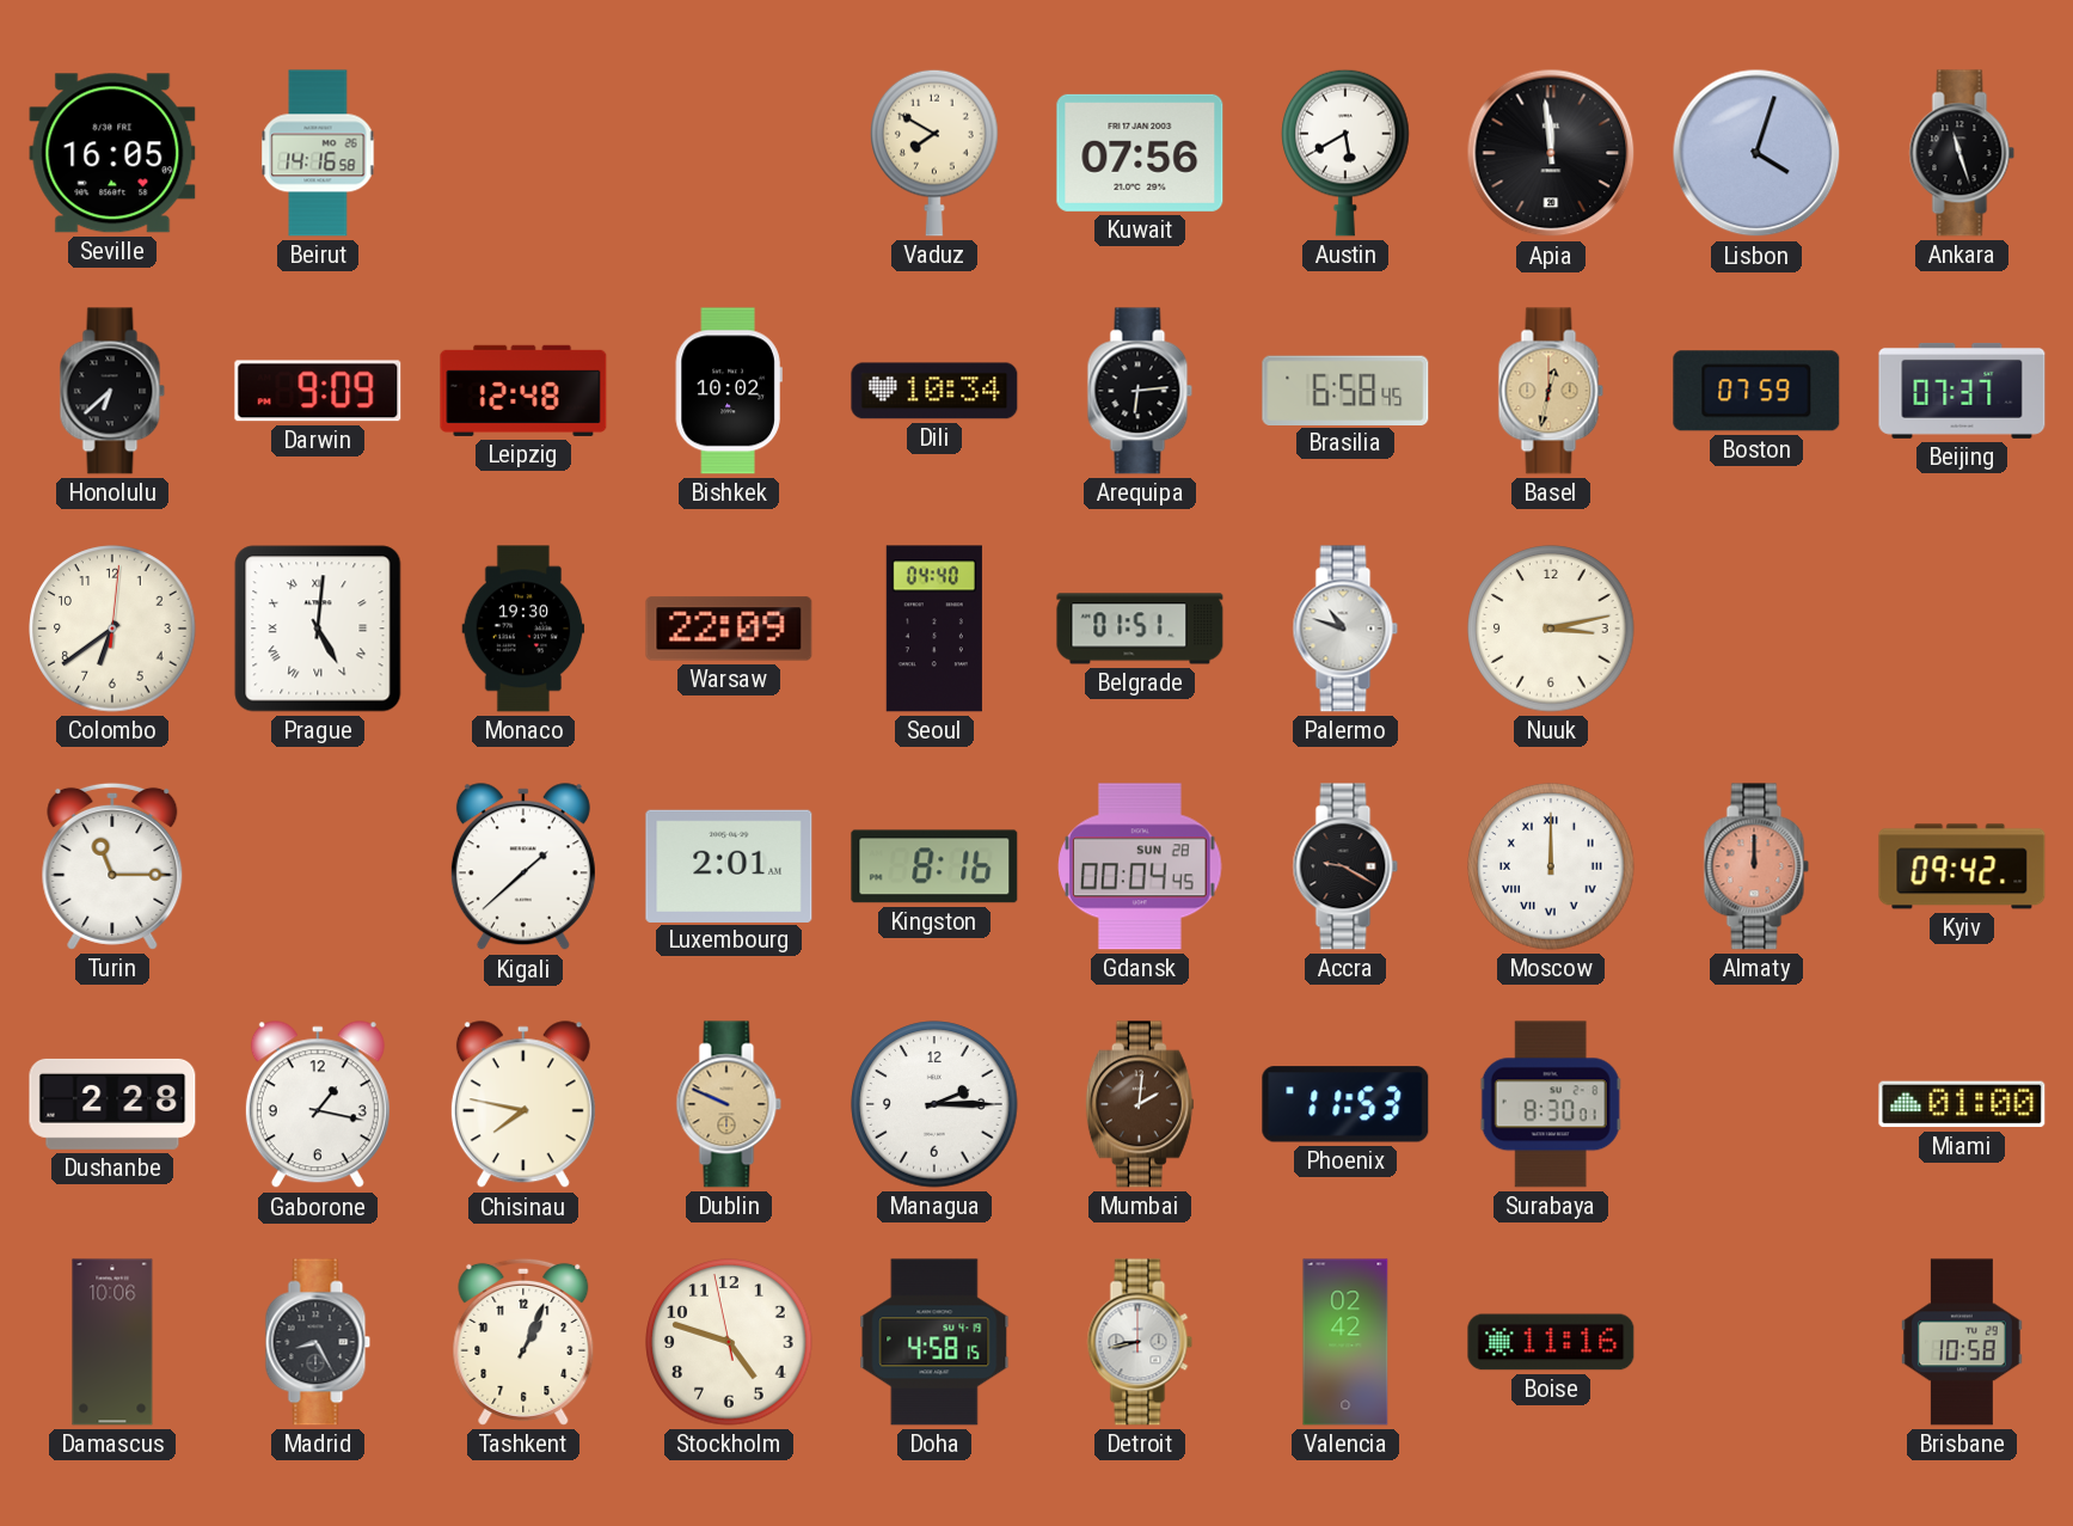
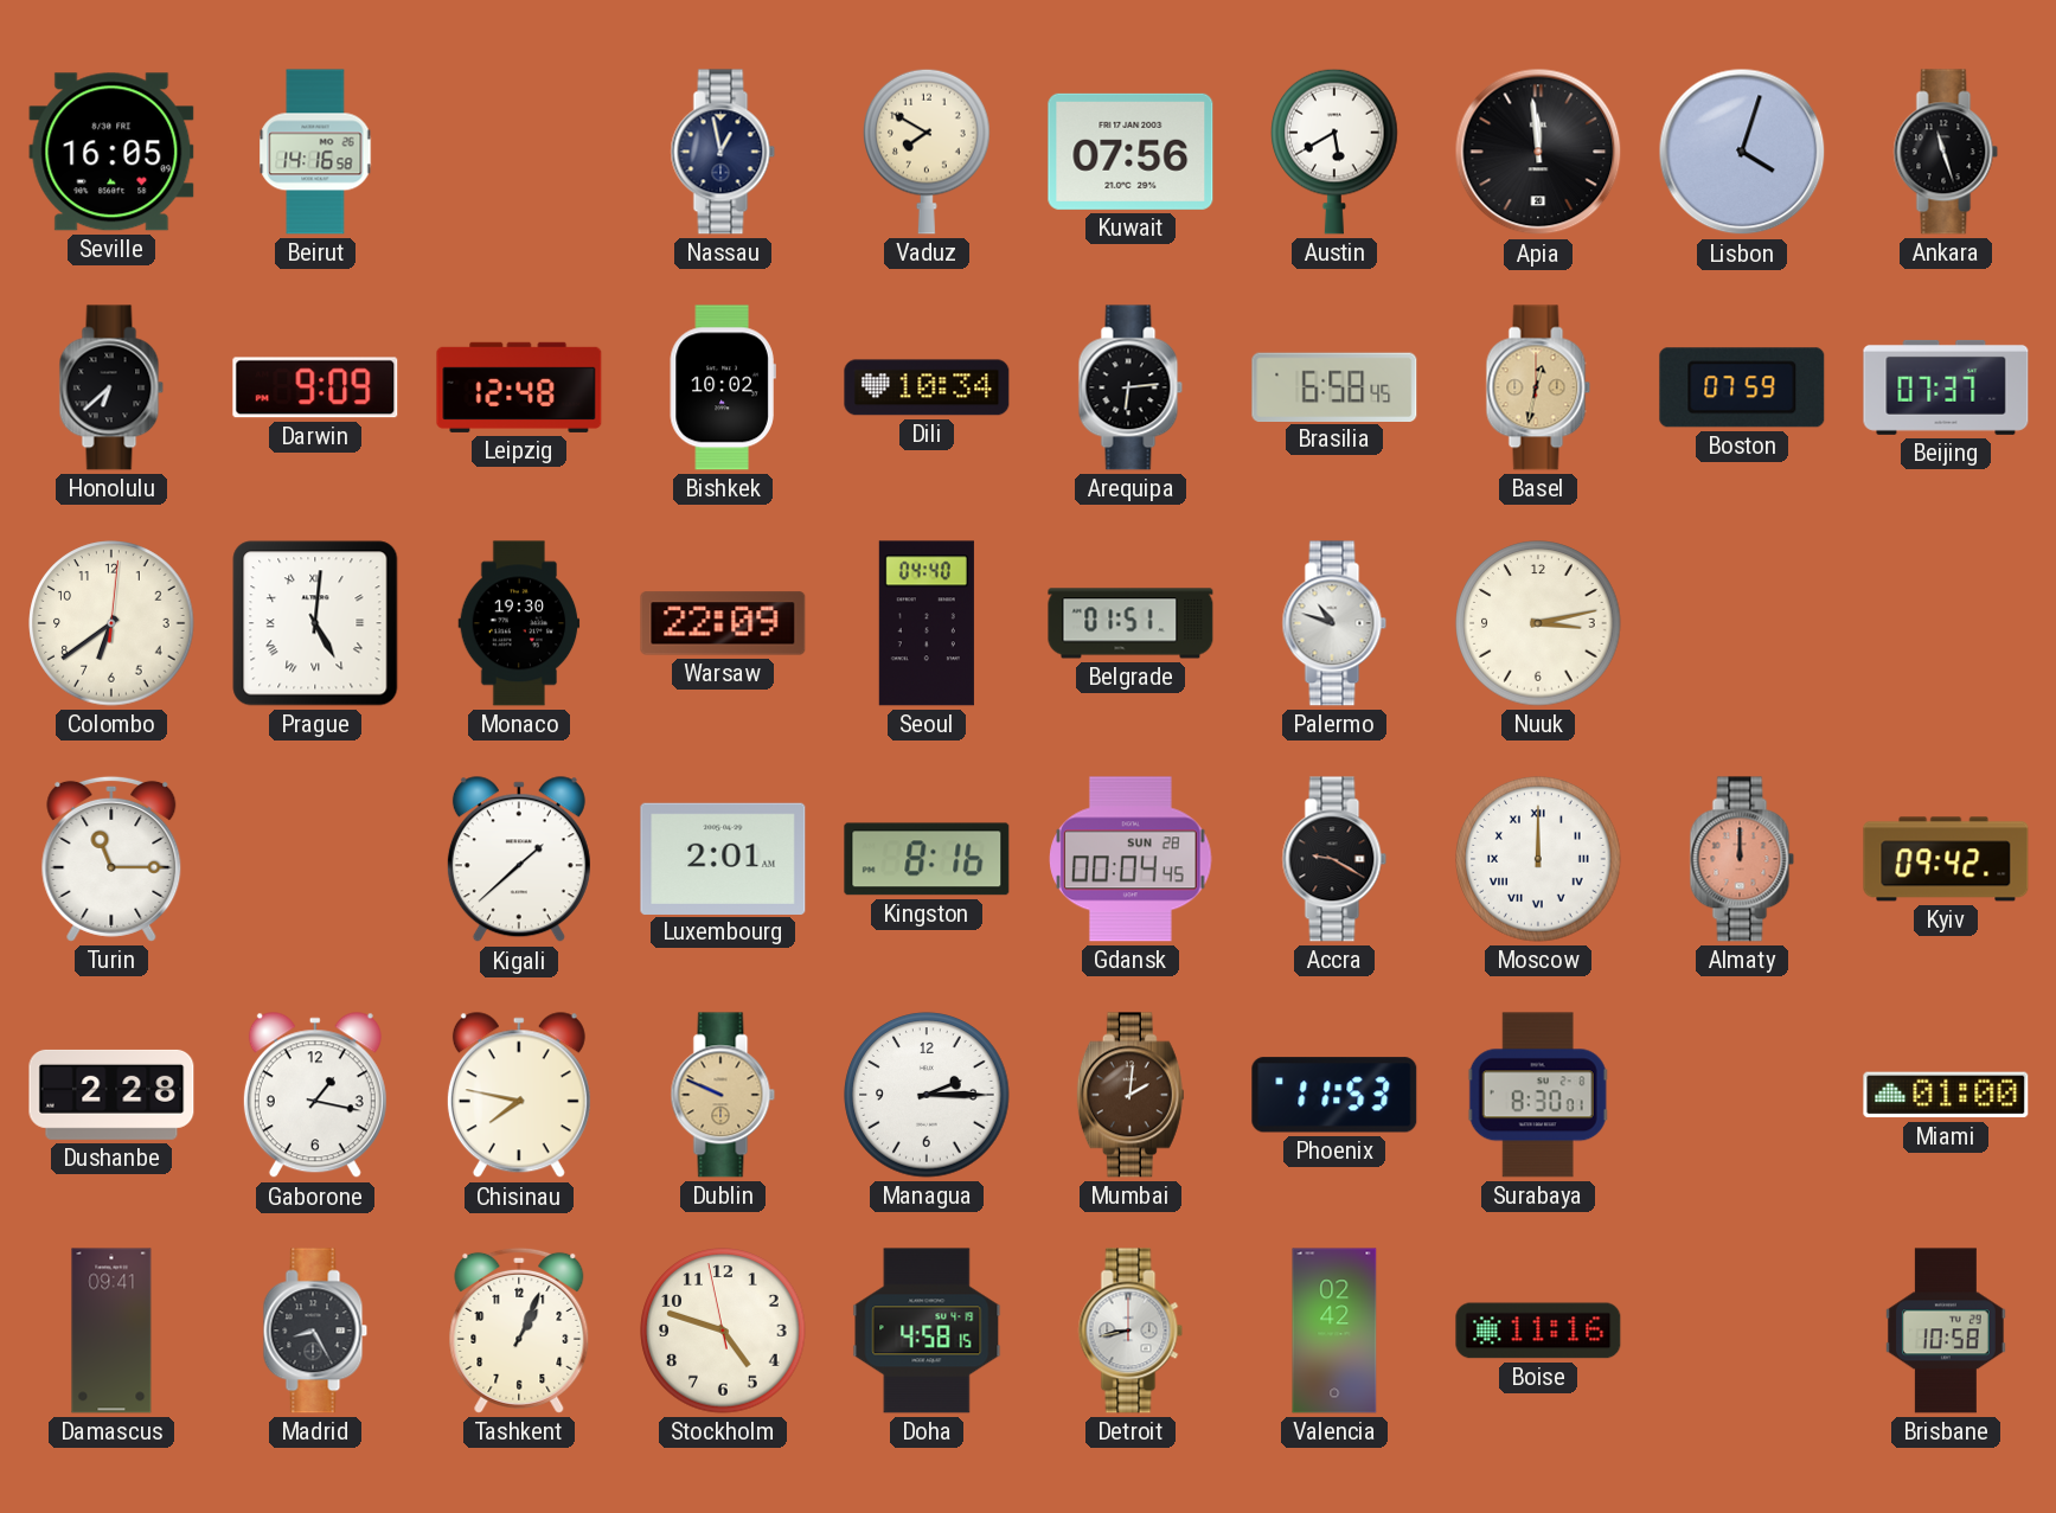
Nassau: none -> 12:58 (723, 152)
Damascus: 10:06 -> 09:41 (111, 1331)
